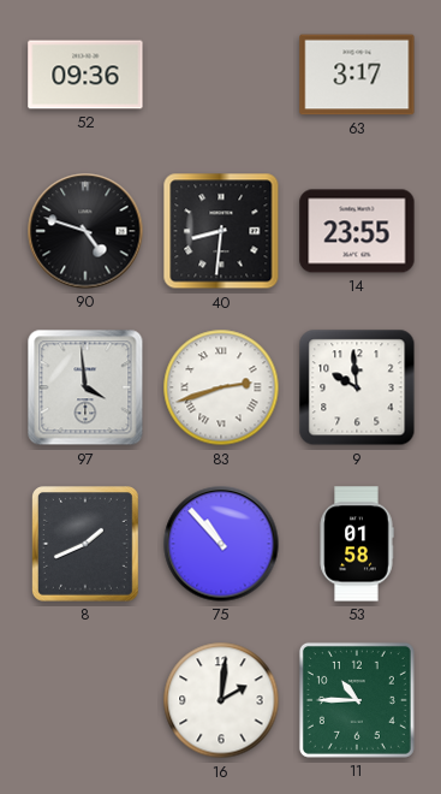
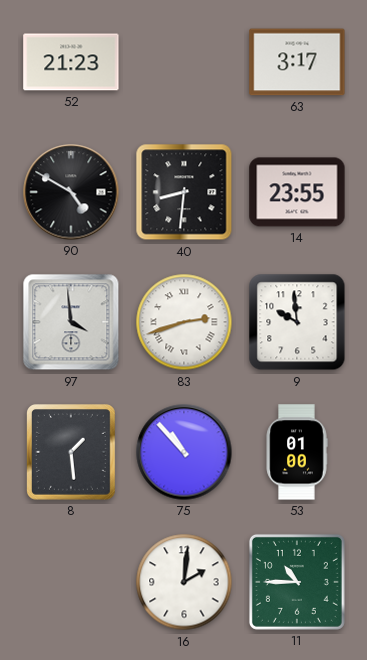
52: 09:36 -> 21:23 (71, 62)
90: 4:48 -> 4:50 (71, 192)
8: 1:41 -> 1:29 (72, 453)
53: 01:58 -> 01:00 (297, 452)
